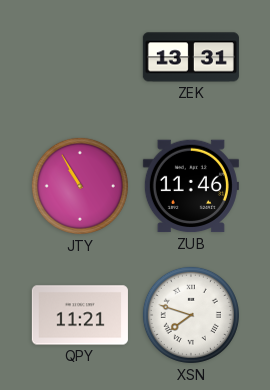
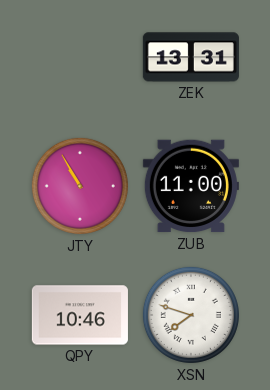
ZUB: 11:46 -> 11:00 (191, 186)
QPY: 11:21 -> 10:46 (80, 315)
